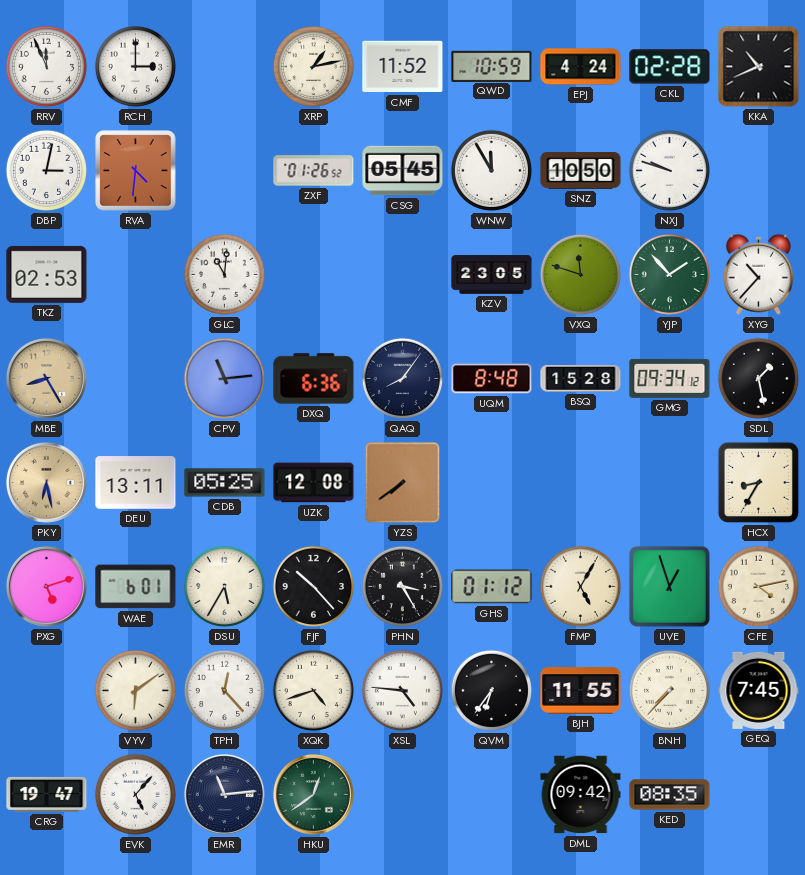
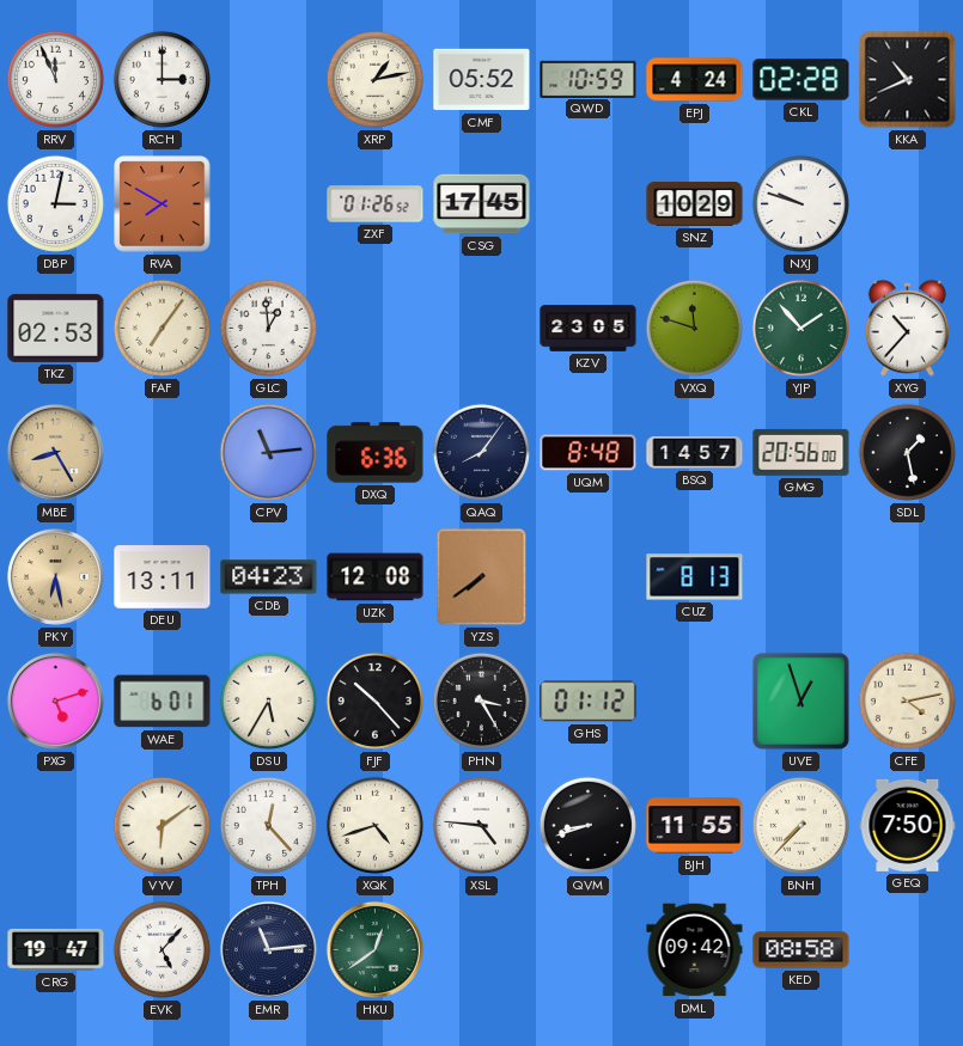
CMF: 11:52 -> 05:52 (482, 80)
RVA: 4:31 -> 7:50 (163, 204)
CSG: 05:45 -> 17:45 (482, 204)
WNW: 11:55 -> none (491, 170)
SNZ: 10:50 -> 10:29 (695, 204)
FAF: none -> 7:06 (161, 328)
GLC: 11:01 -> 12:59 (268, 328)
BSQ: 15:28 -> 14:57 (695, 452)
GMG: 09:34 -> 20:56 (802, 452)
CDB: 05:25 -> 04:23 (269, 577)
CUZ: none -> 8:13 (695, 577)
HCX: 8:35 -> none (758, 482)
FMP: 5:05 -> none (580, 586)
QVM: 6:36 -> 8:42 (587, 825)
GEQ: 7:45 -> 7:50 (908, 825)
KED: 08:35 -> 08:58 (802, 950)
